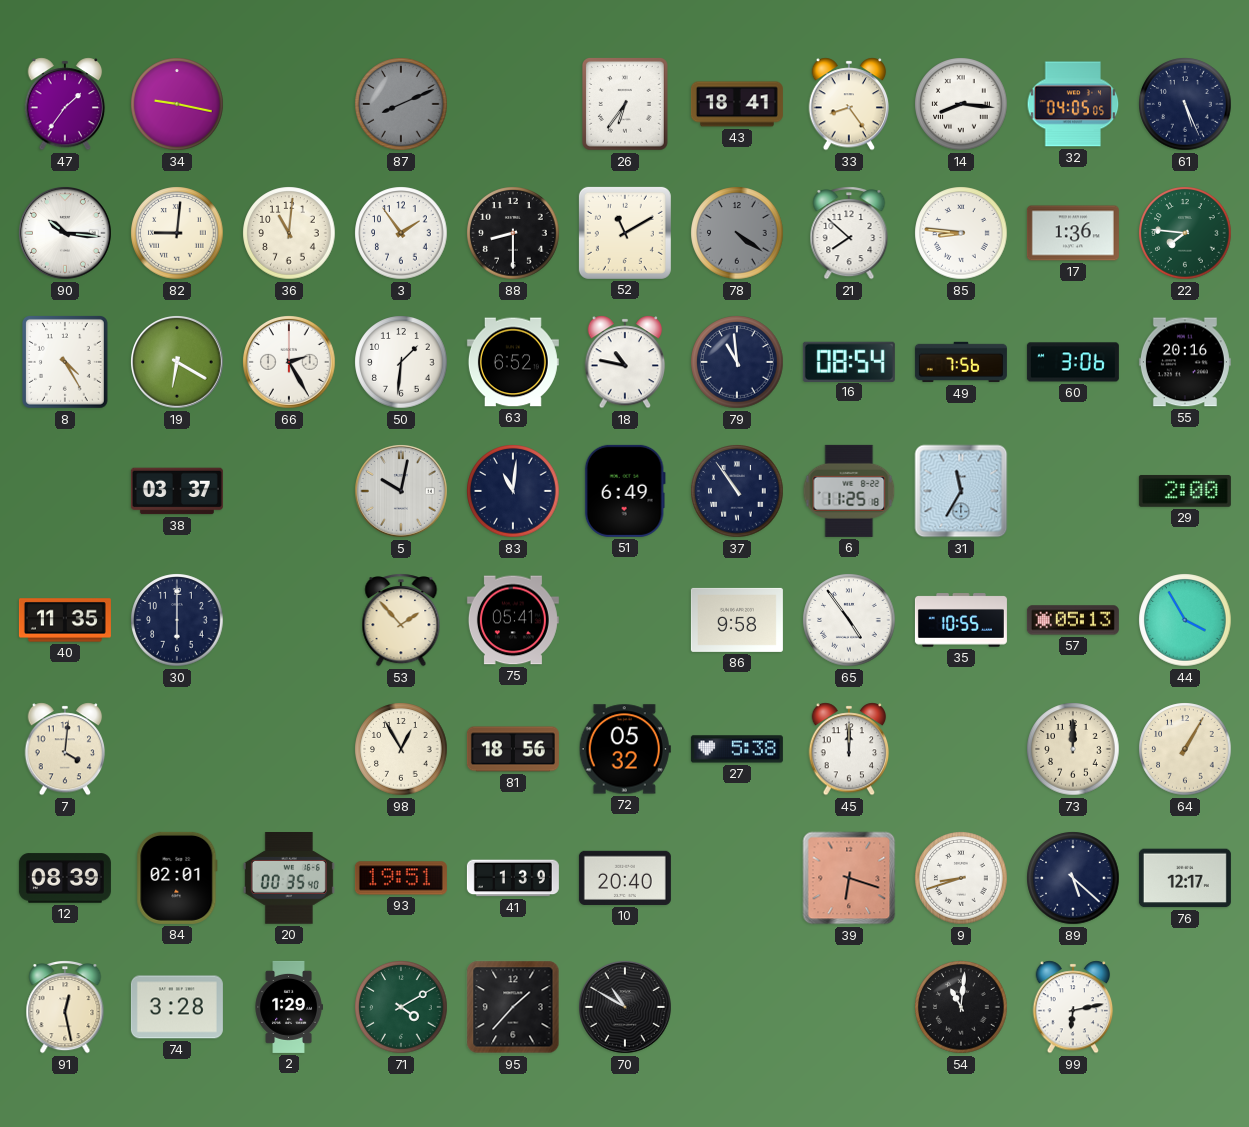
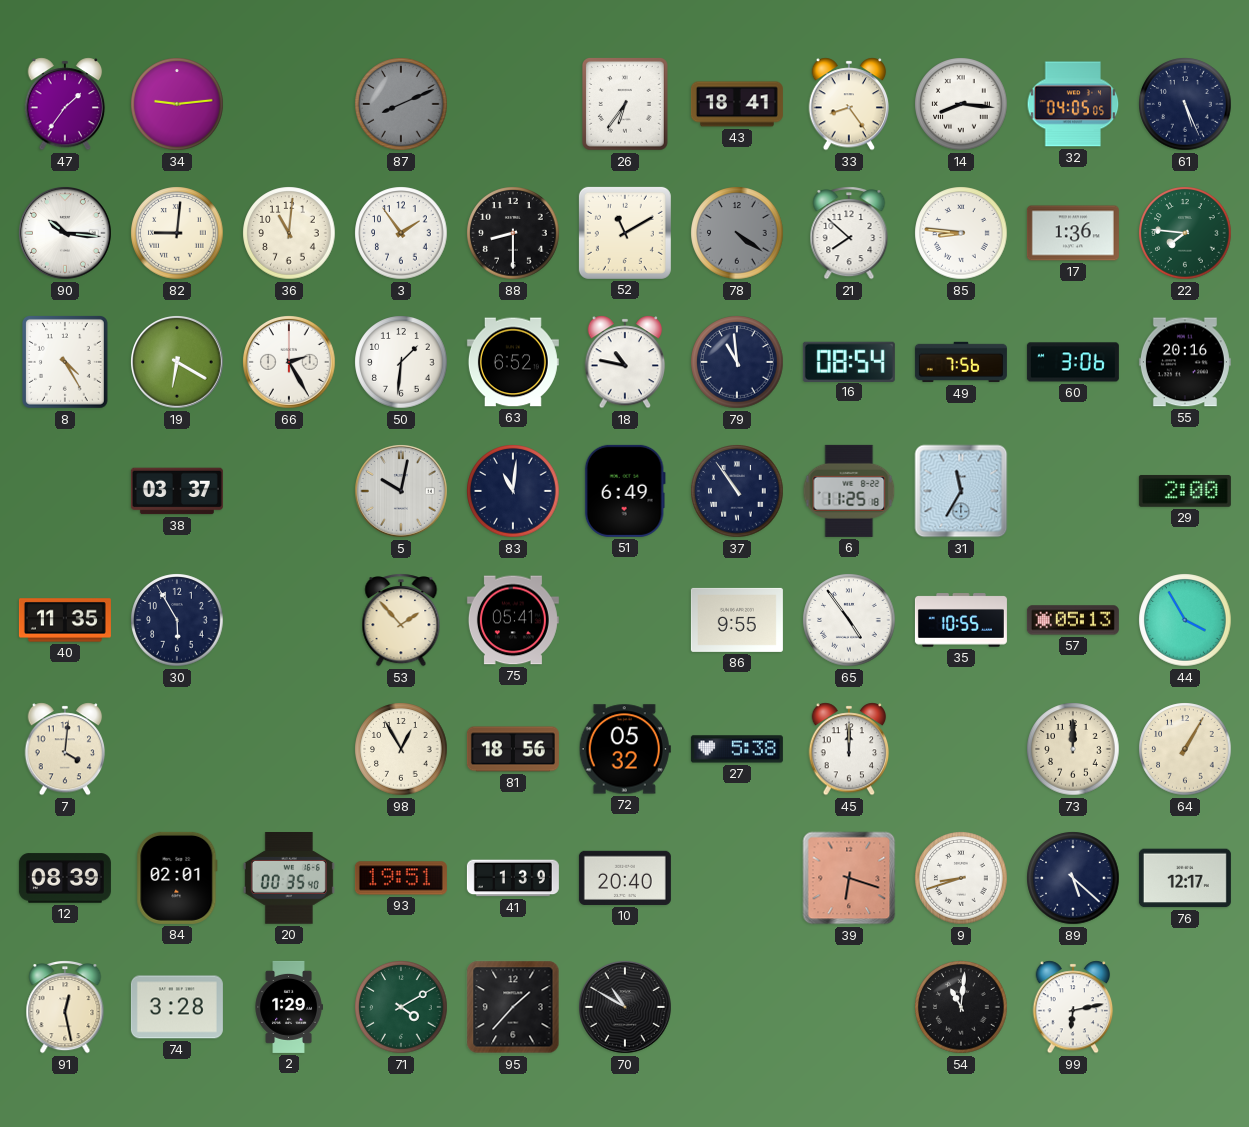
34: 9:17 -> 9:14 (177, 104)
30: 6:00 -> 5:55 (177, 620)
86: 9:58 -> 9:55 (737, 620)
